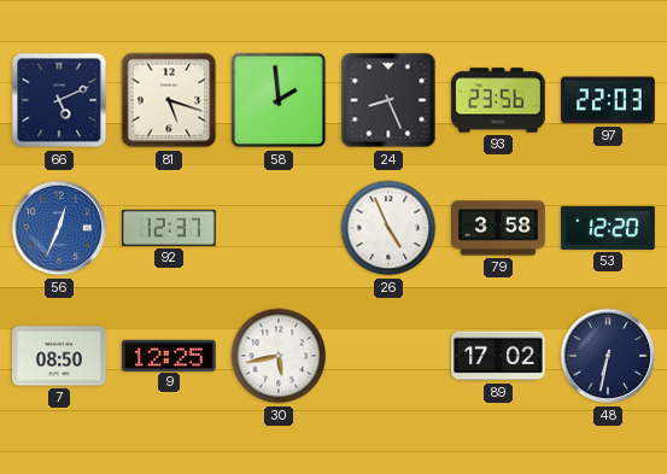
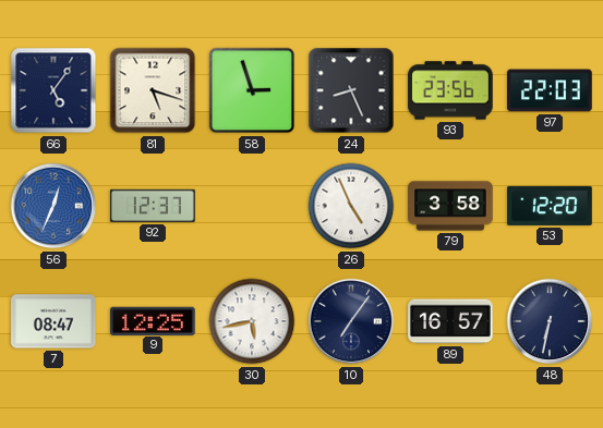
66: 5:11 -> 5:06 (53, 90)
58: 1:59 -> 2:57 (252, 90)
7: 08:50 -> 08:47 (55, 321)
10: none -> 7:06 (351, 321)
89: 17:02 -> 16:57 (450, 321)
